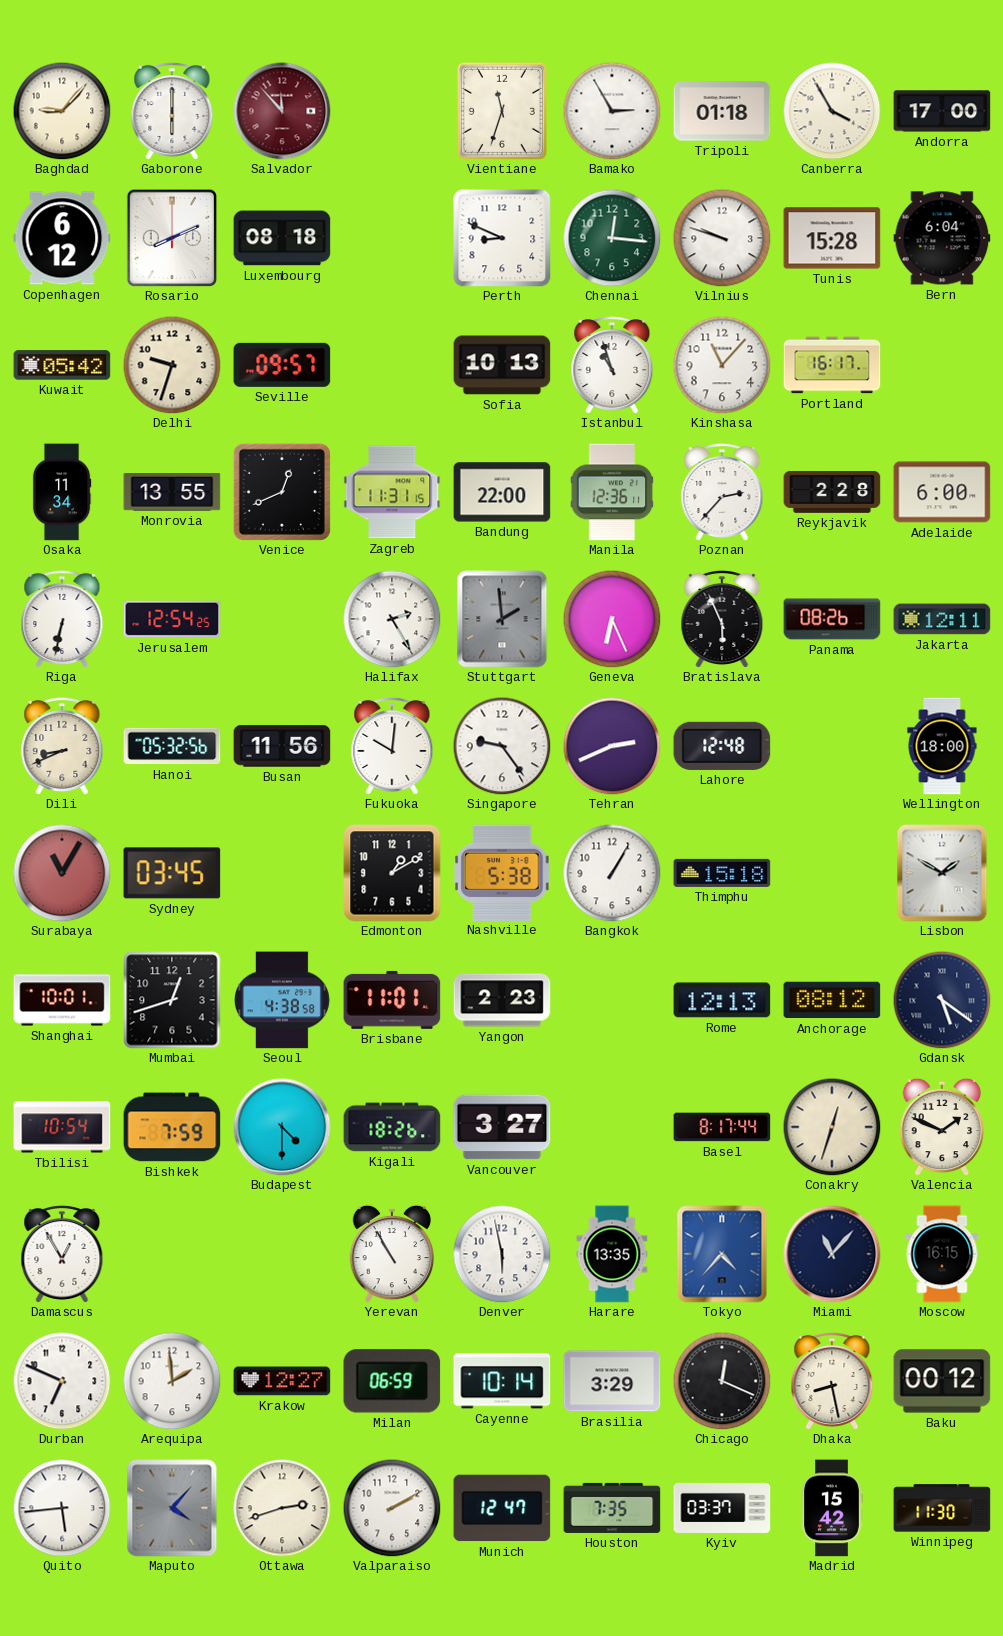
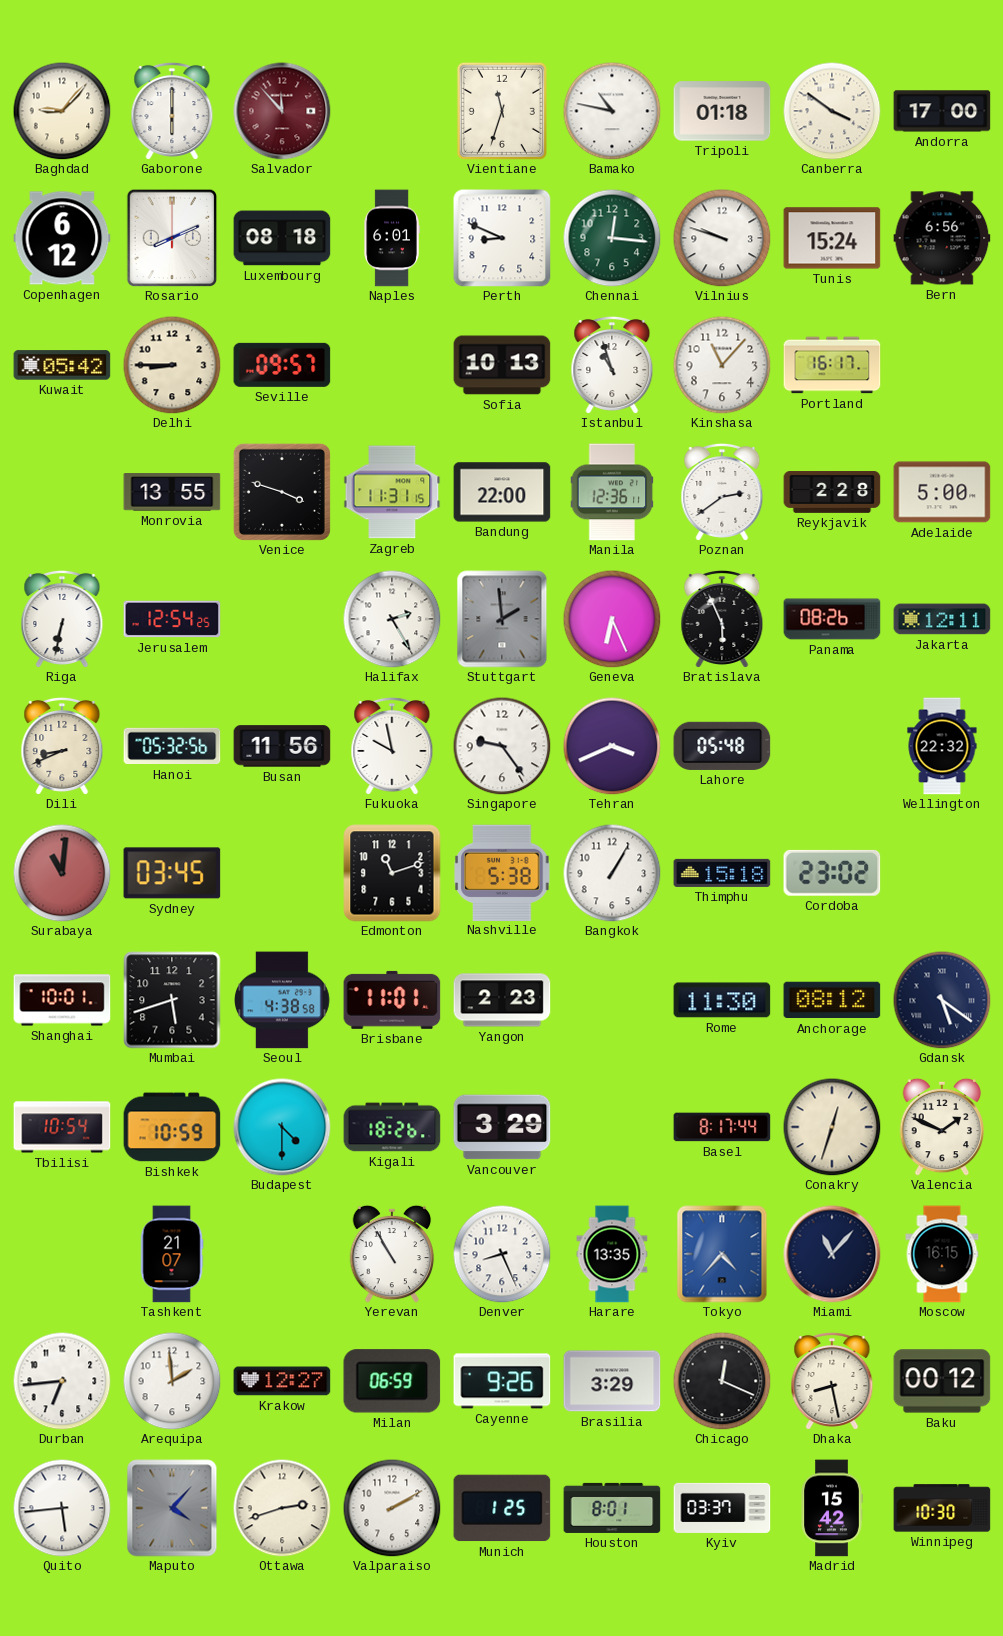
Bamako: 2:55 -> 10:47 (612, 111)
Canberra: 3:55 -> 3:51 (832, 111)
Naples: none -> 6:01 (392, 238)
Tunis: 15:28 -> 15:24 (832, 238)
Bern: 6:04 -> 6:56 (942, 238)
Delhi: 9:33 -> 8:45 (172, 365)
Osaka: 11:34 -> none (62, 492)
Venice: 12:41 -> 3:48 (282, 492)
Poznan: 2:37 -> 2:39 (722, 492)
Adelaide: 6:00 -> 5:00 (942, 492)
Fukuoka: 10:01 -> 9:58 (392, 746)
Tehran: 2:41 -> 3:41 (612, 746)
Lahore: 12:48 -> 05:48 (722, 746)
Wellington: 18:00 -> 22:32 (942, 746)
Surabaya: 11:05 -> 11:01 (62, 873)
Edmonton: 1:10 -> 11:12 (392, 873)
Cordoba: none -> 23:02 (832, 873)
Lisbon: 1:50 -> none (942, 873)
Mumbai: 12:42 -> 5:42 (172, 1000)
Rome: 12:13 -> 11:30 (722, 1000)
Bishkek: 7:59 -> 10:59 (172, 1127)
Vancouver: 3:27 -> 3:29 (502, 1127)
Damascus: 12:55 -> none (62, 1254)
Tashkent: none -> 21:07 (172, 1254)
Denver: 5:58 -> 8:26 (502, 1254)
Durban: 6:49 -> 6:44 (62, 1381)
Cayenne: 10:14 -> 9:26 (502, 1381)
Munich: 12:47 -> 1:25 (502, 1508)
Houston: 7:35 -> 8:01 (612, 1508)
Winnipeg: 11:30 -> 10:30 (942, 1508)
